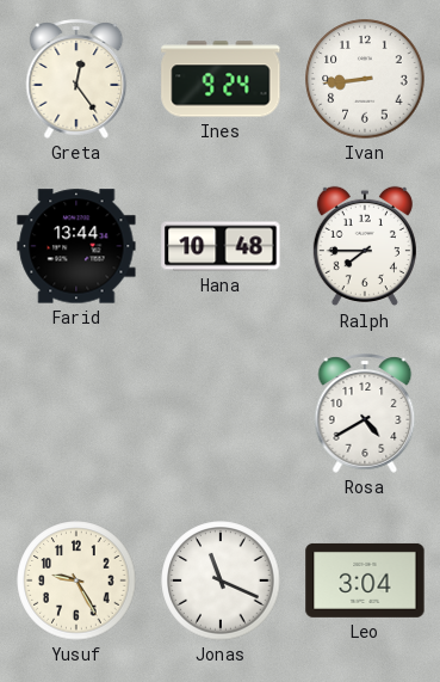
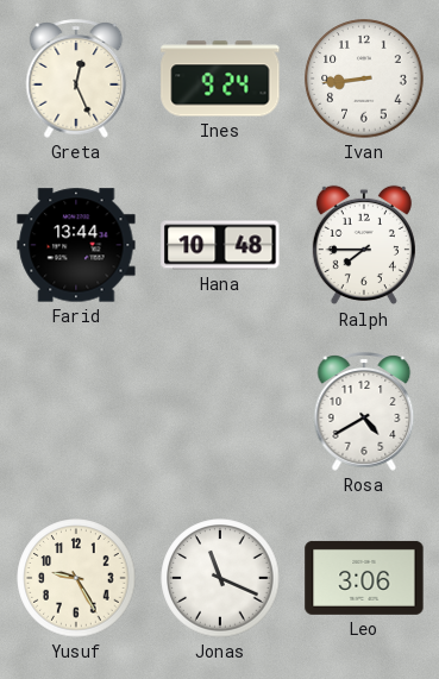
Greta: 12:24 -> 12:26 (76, 78)
Leo: 3:04 -> 3:06 (364, 578)
